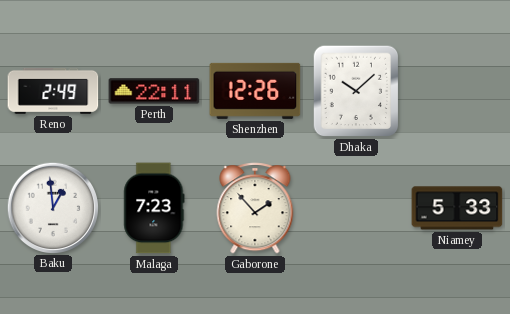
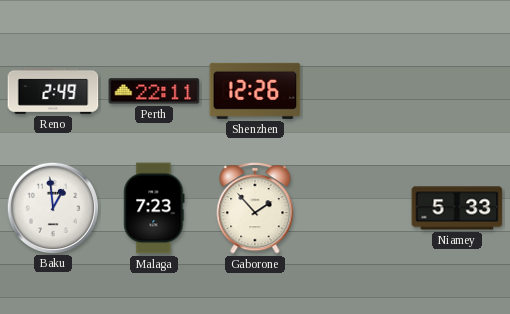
Dhaka: 10:08 -> none (356, 91)
